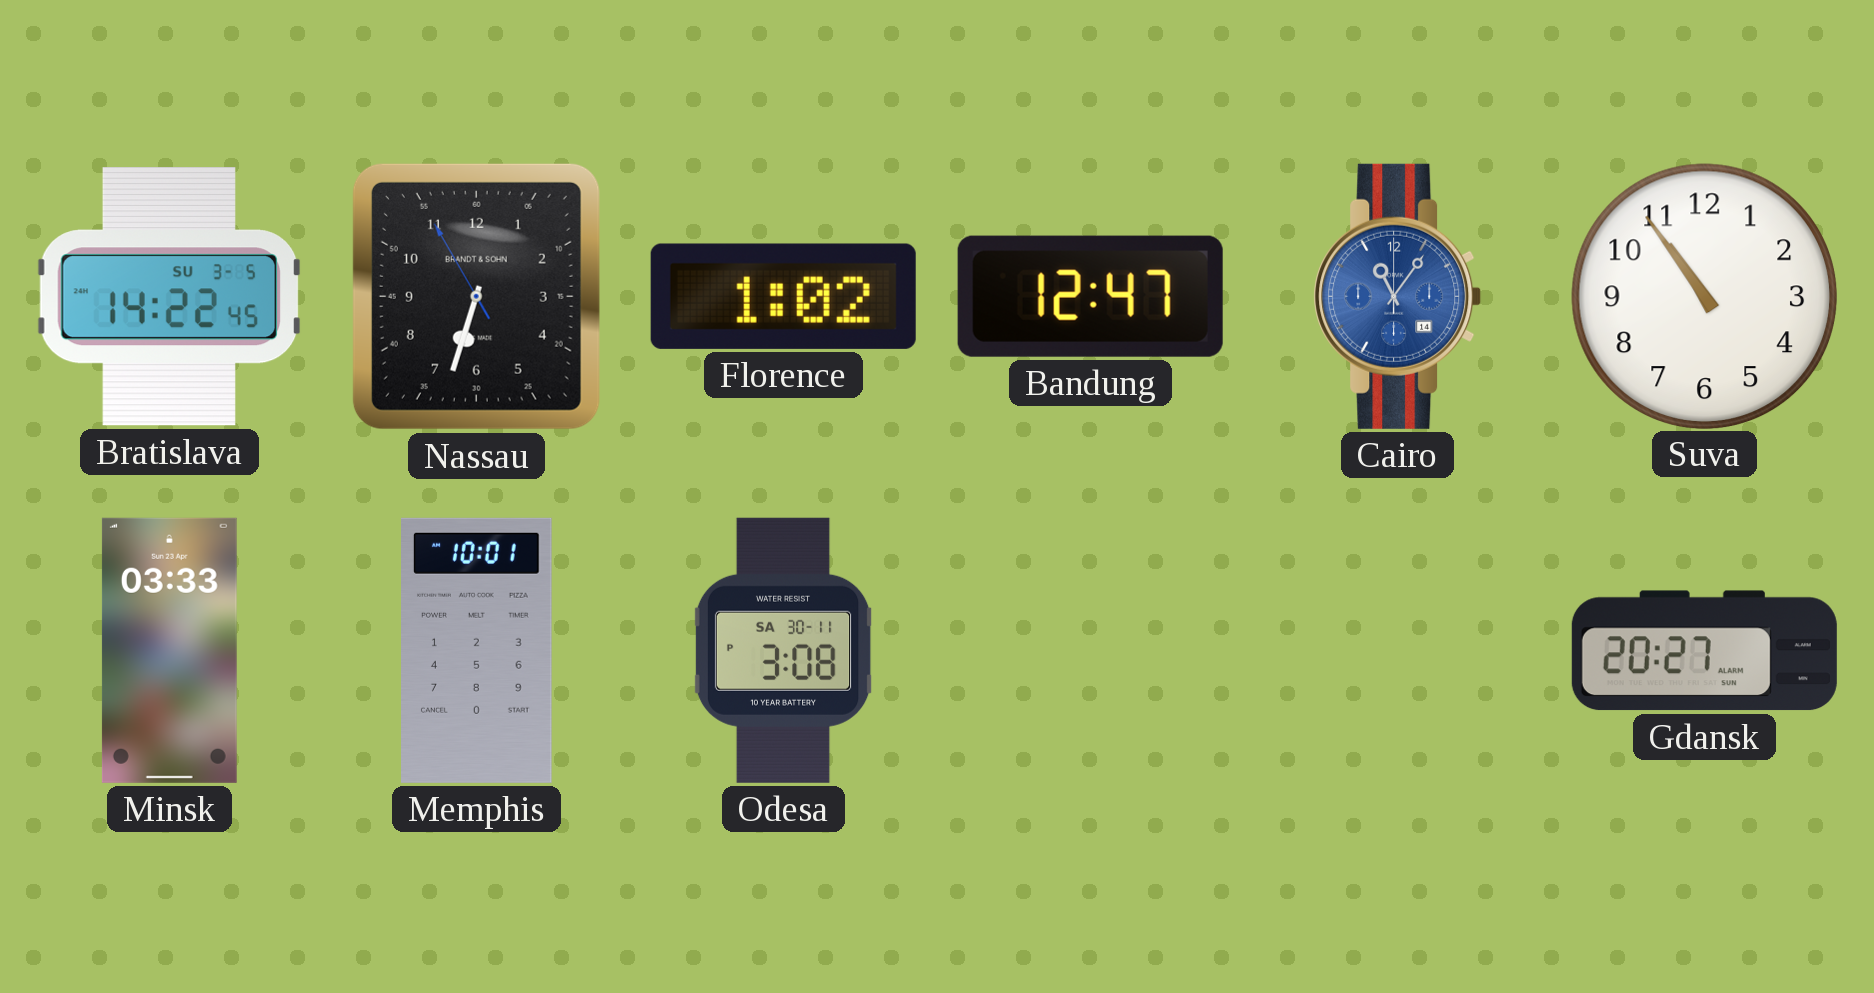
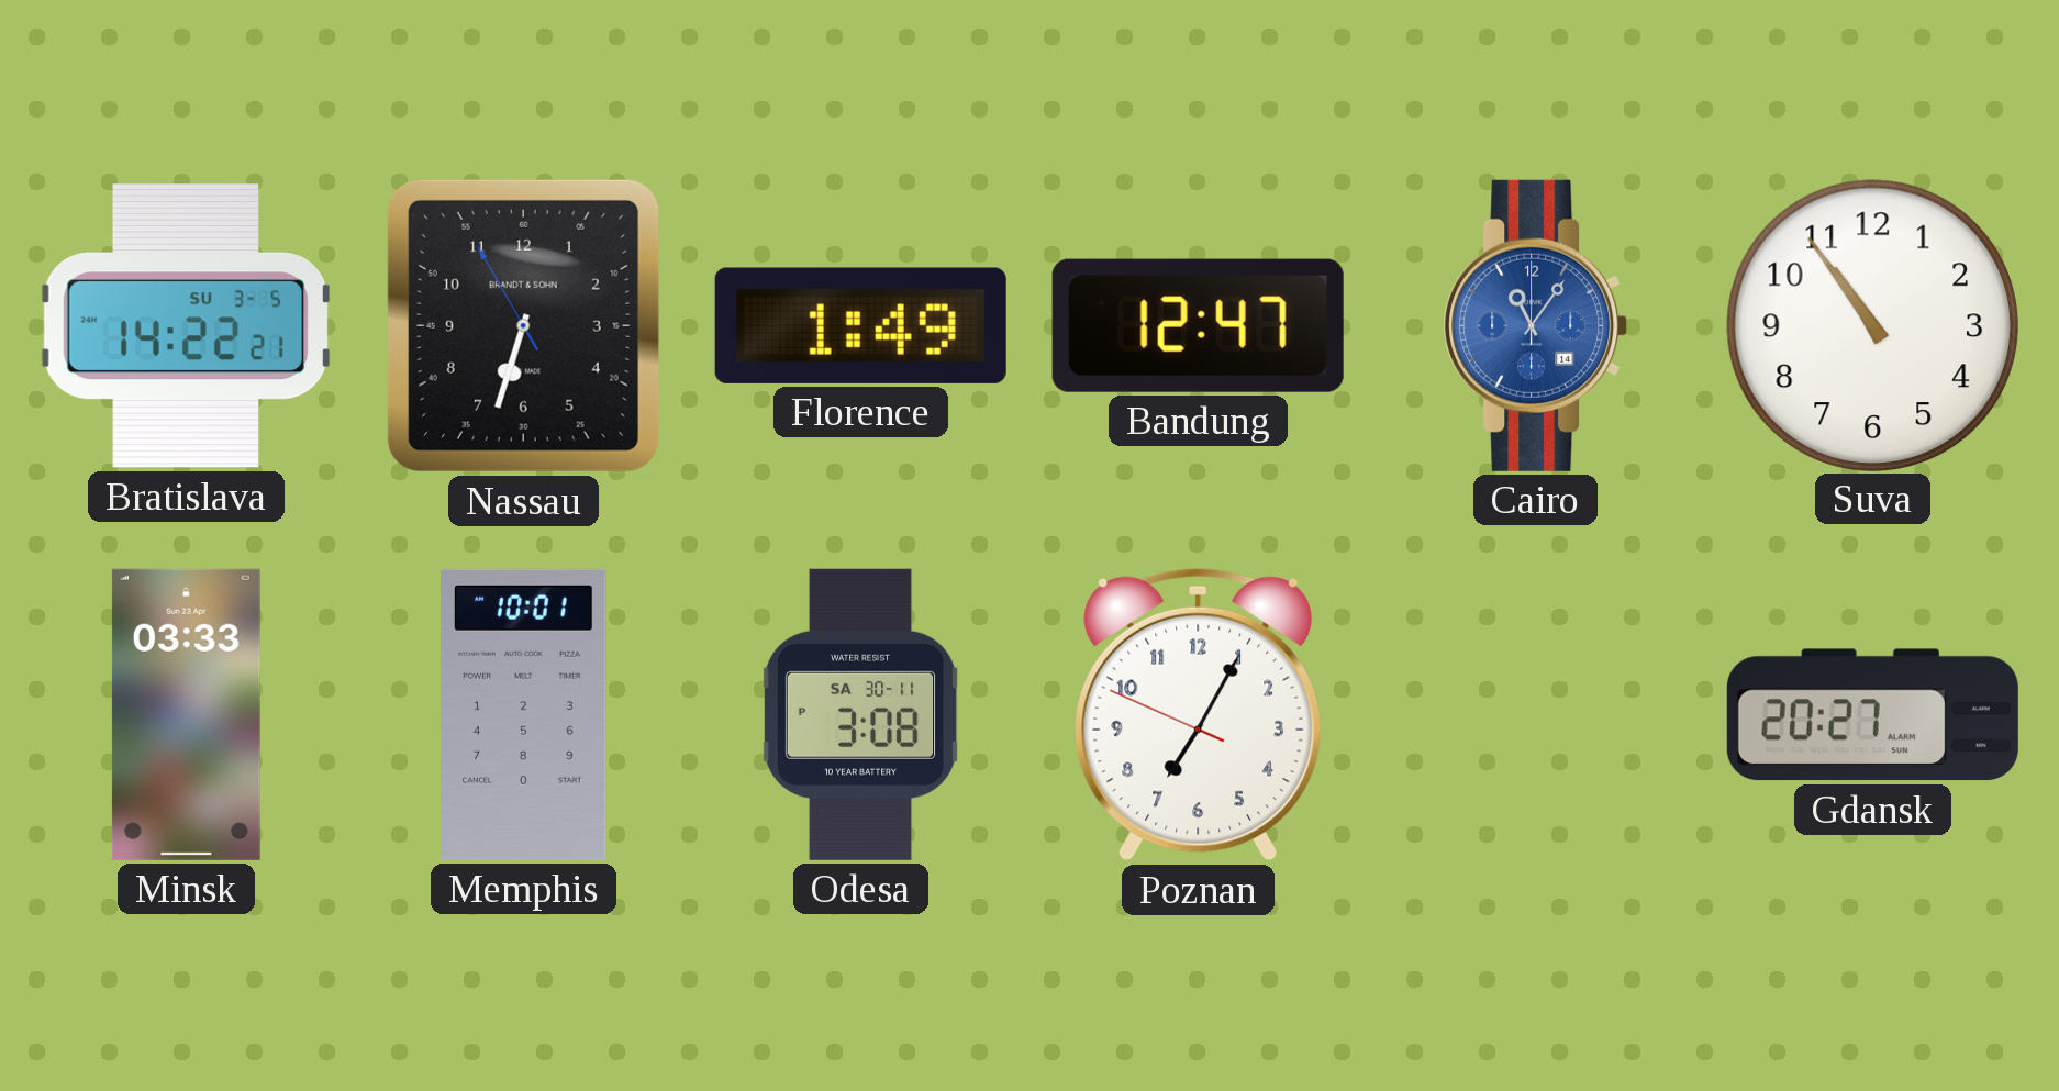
Bratislava: 14:22:45 -> 14:22:21 (187, 326)
Florence: 1:02 -> 1:49 (860, 325)
Poznan: none -> 7:04 (1199, 714)
